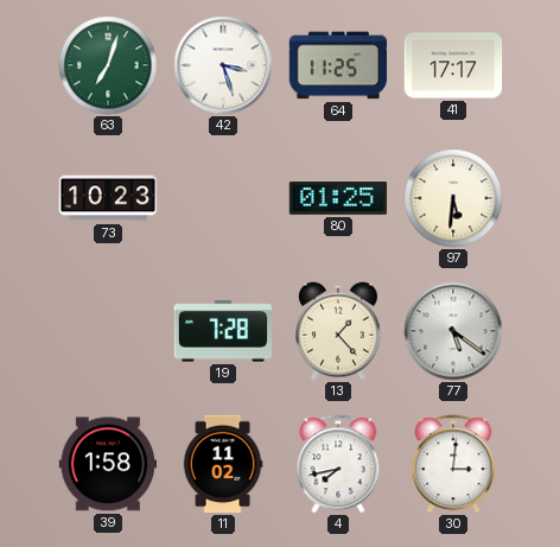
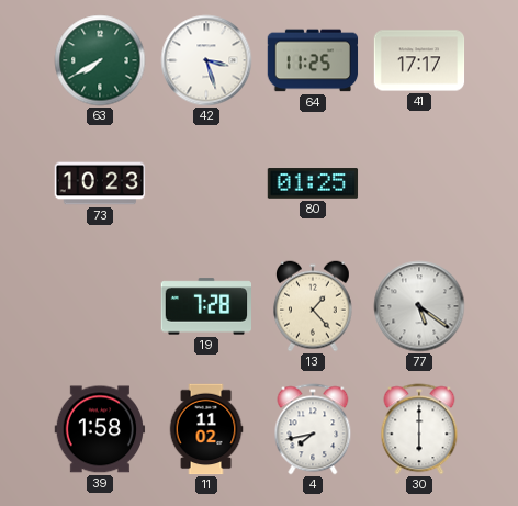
63: 7:03 -> 7:40 (100, 60)
97: 5:31 -> none (453, 198)
30: 3:01 -> 6:00 (419, 429)
